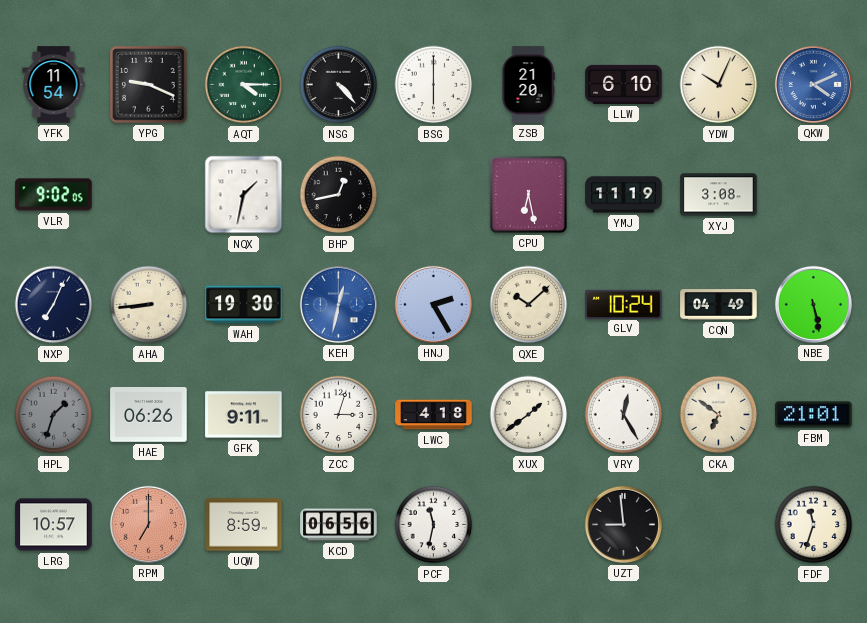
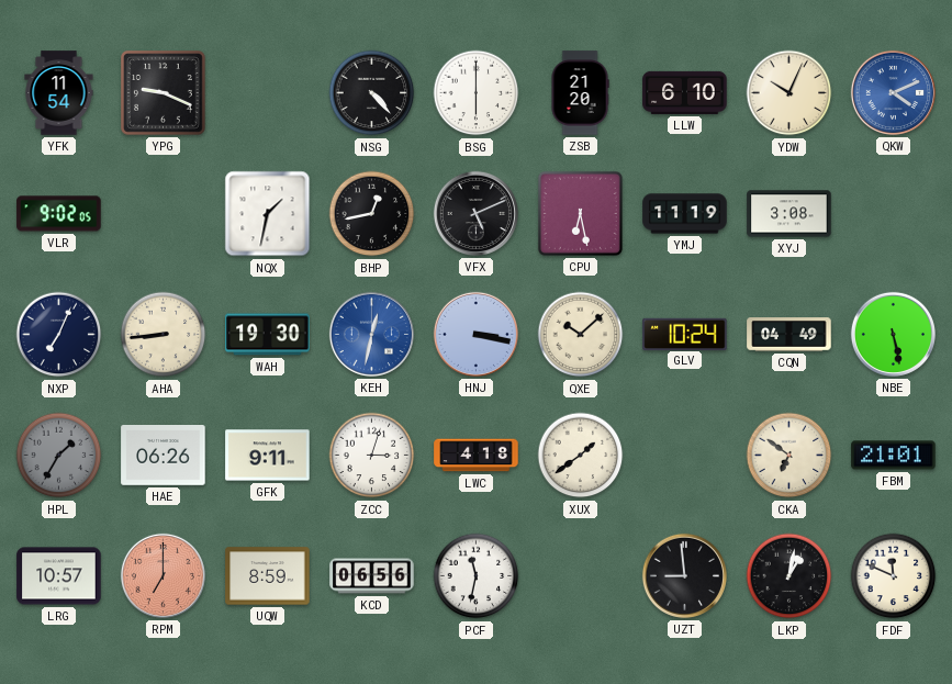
AQT: 4:15 -> none (244, 85)
VFX: none -> 5:11 (475, 213)
HNJ: 2:25 -> 3:17 (475, 334)
HPL: 1:33 -> 1:35 (59, 456)
VRY: 12:25 -> none (624, 415)
LKP: none -> 1:02 (789, 576)
FDF: 11:33 -> 11:49 (894, 576)
